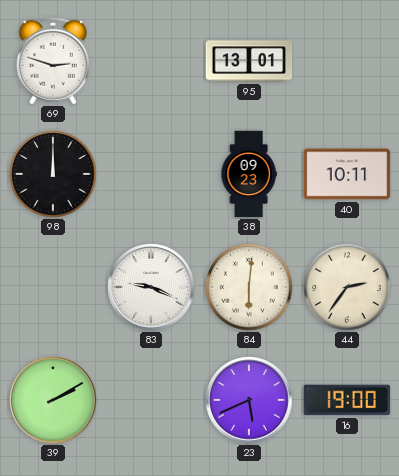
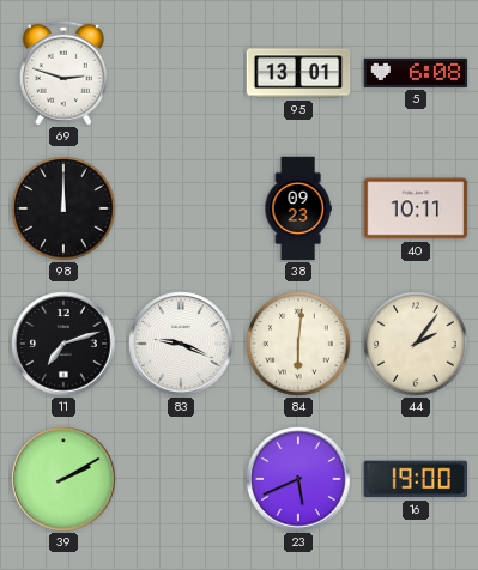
5: none -> 6:08 (416, 73)
11: none -> 7:12 (63, 344)
44: 2:36 -> 2:06 (416, 344)
